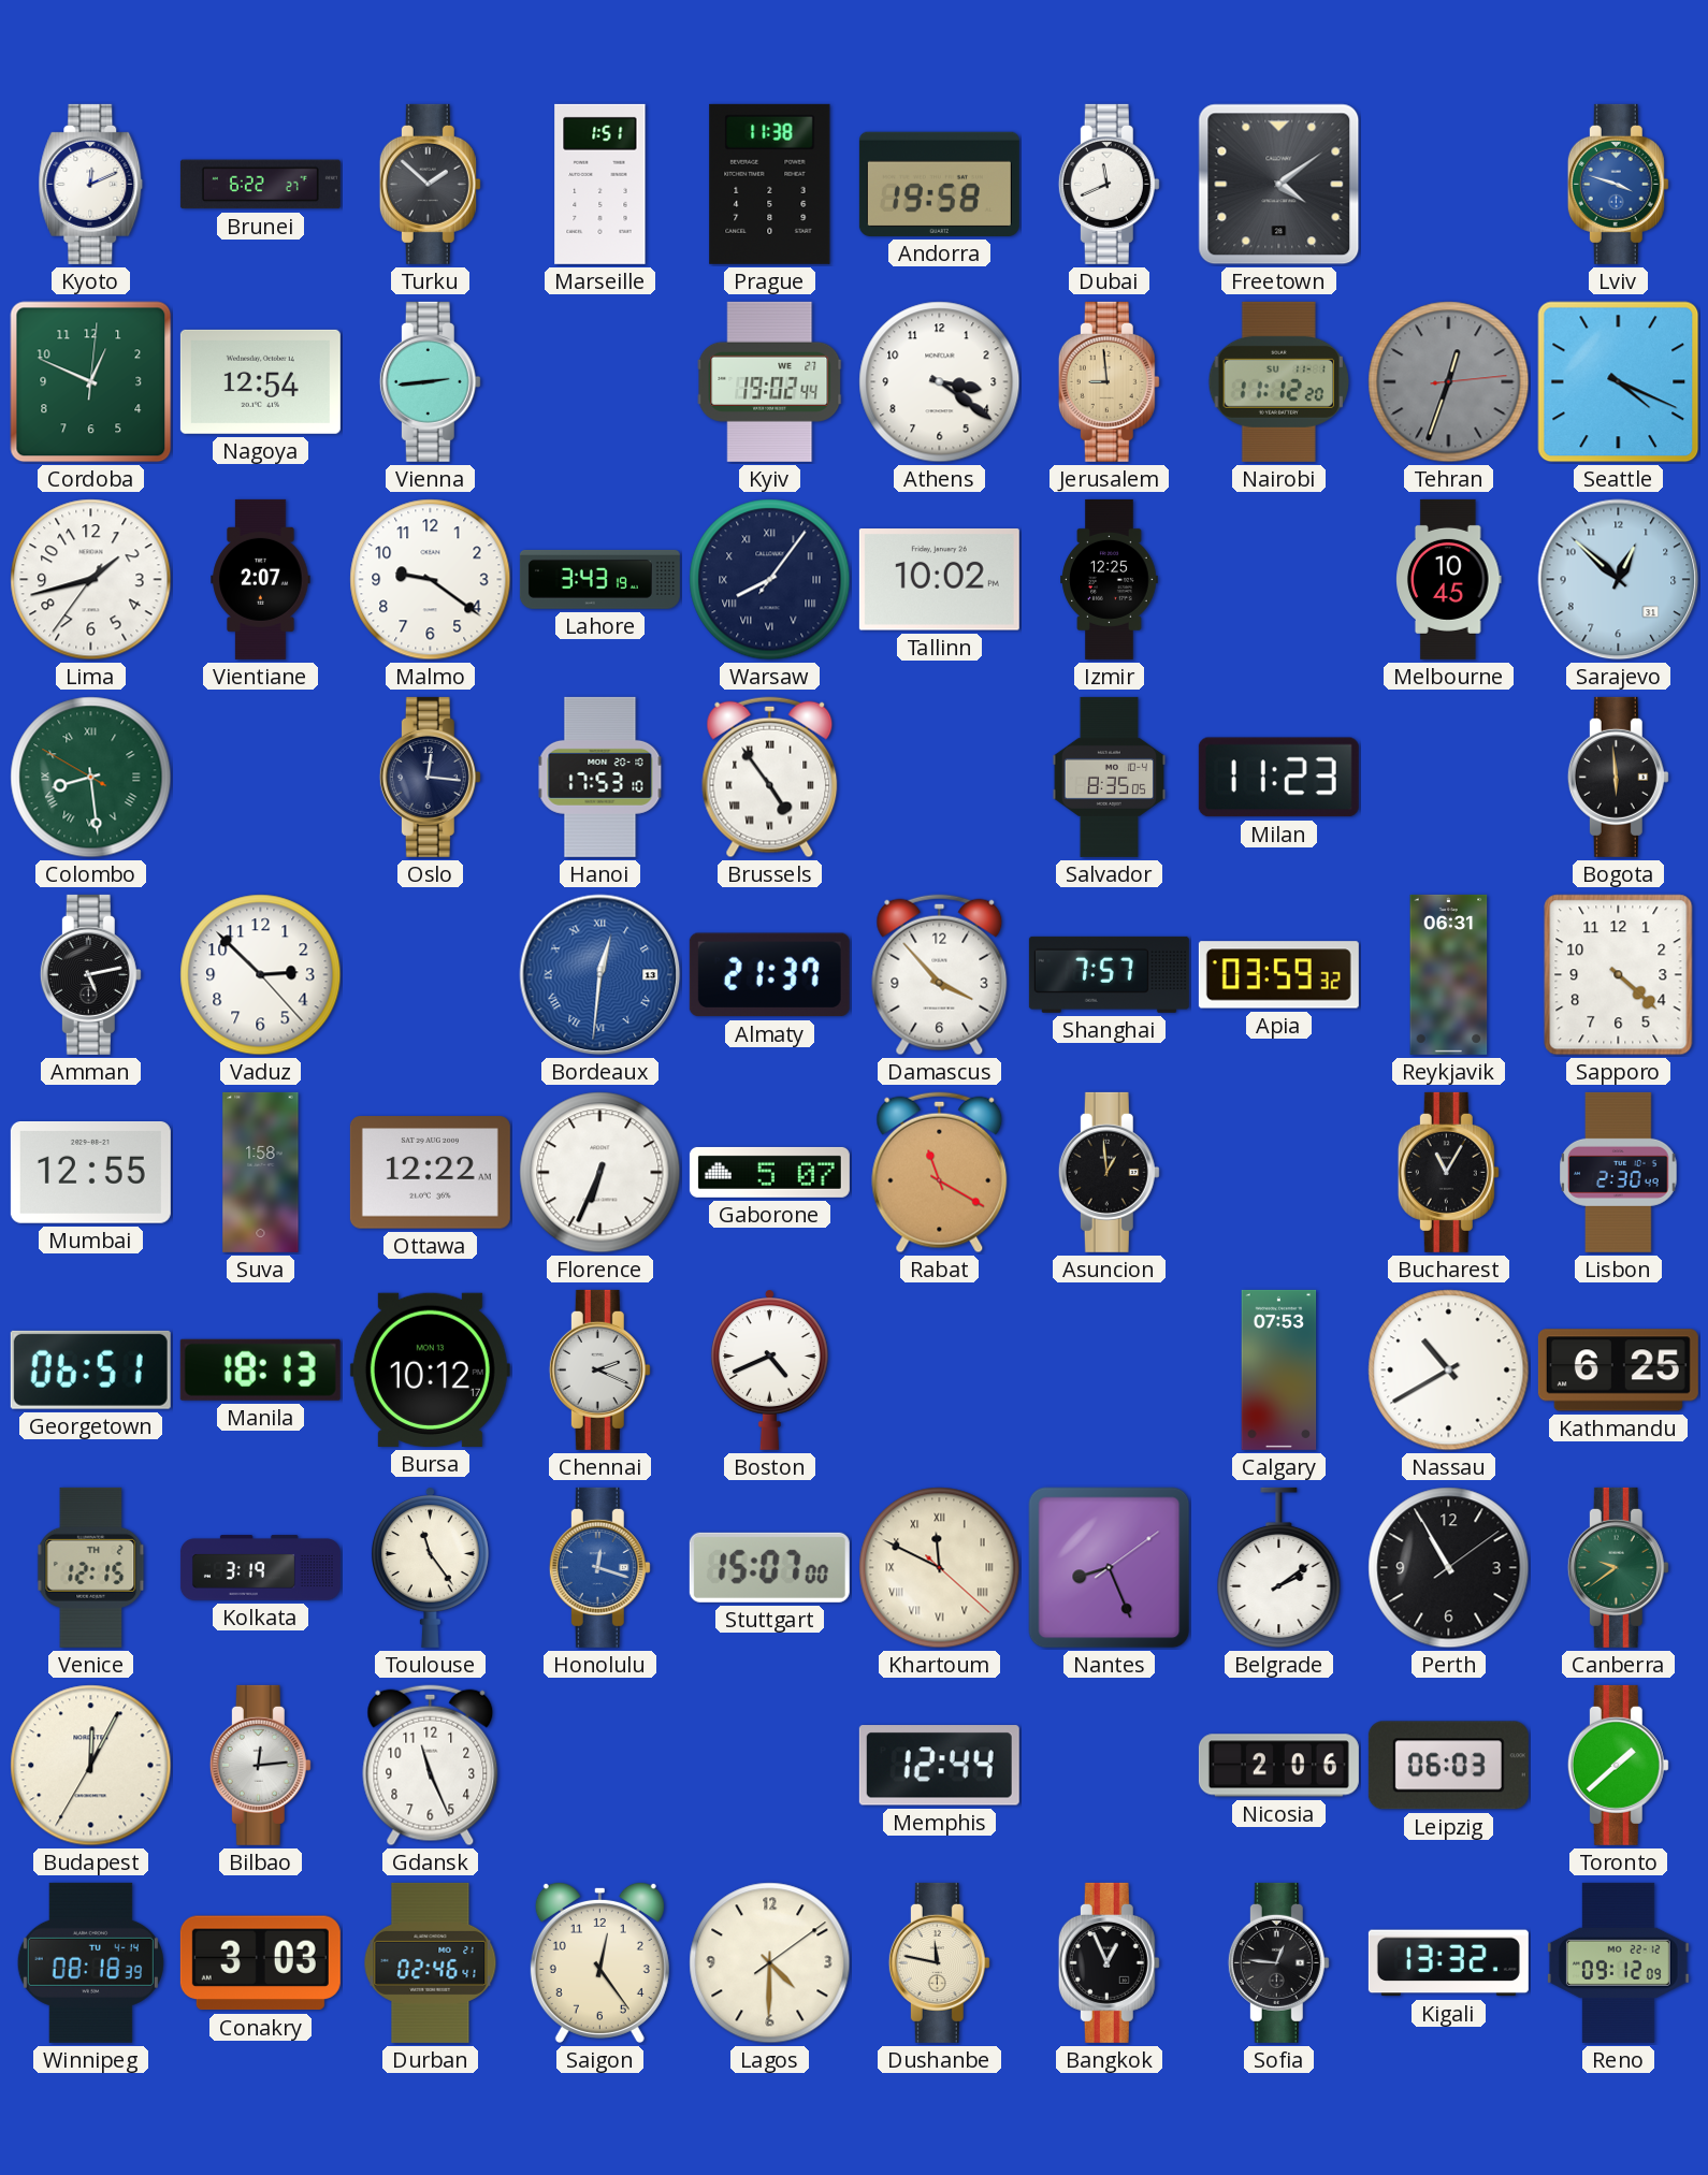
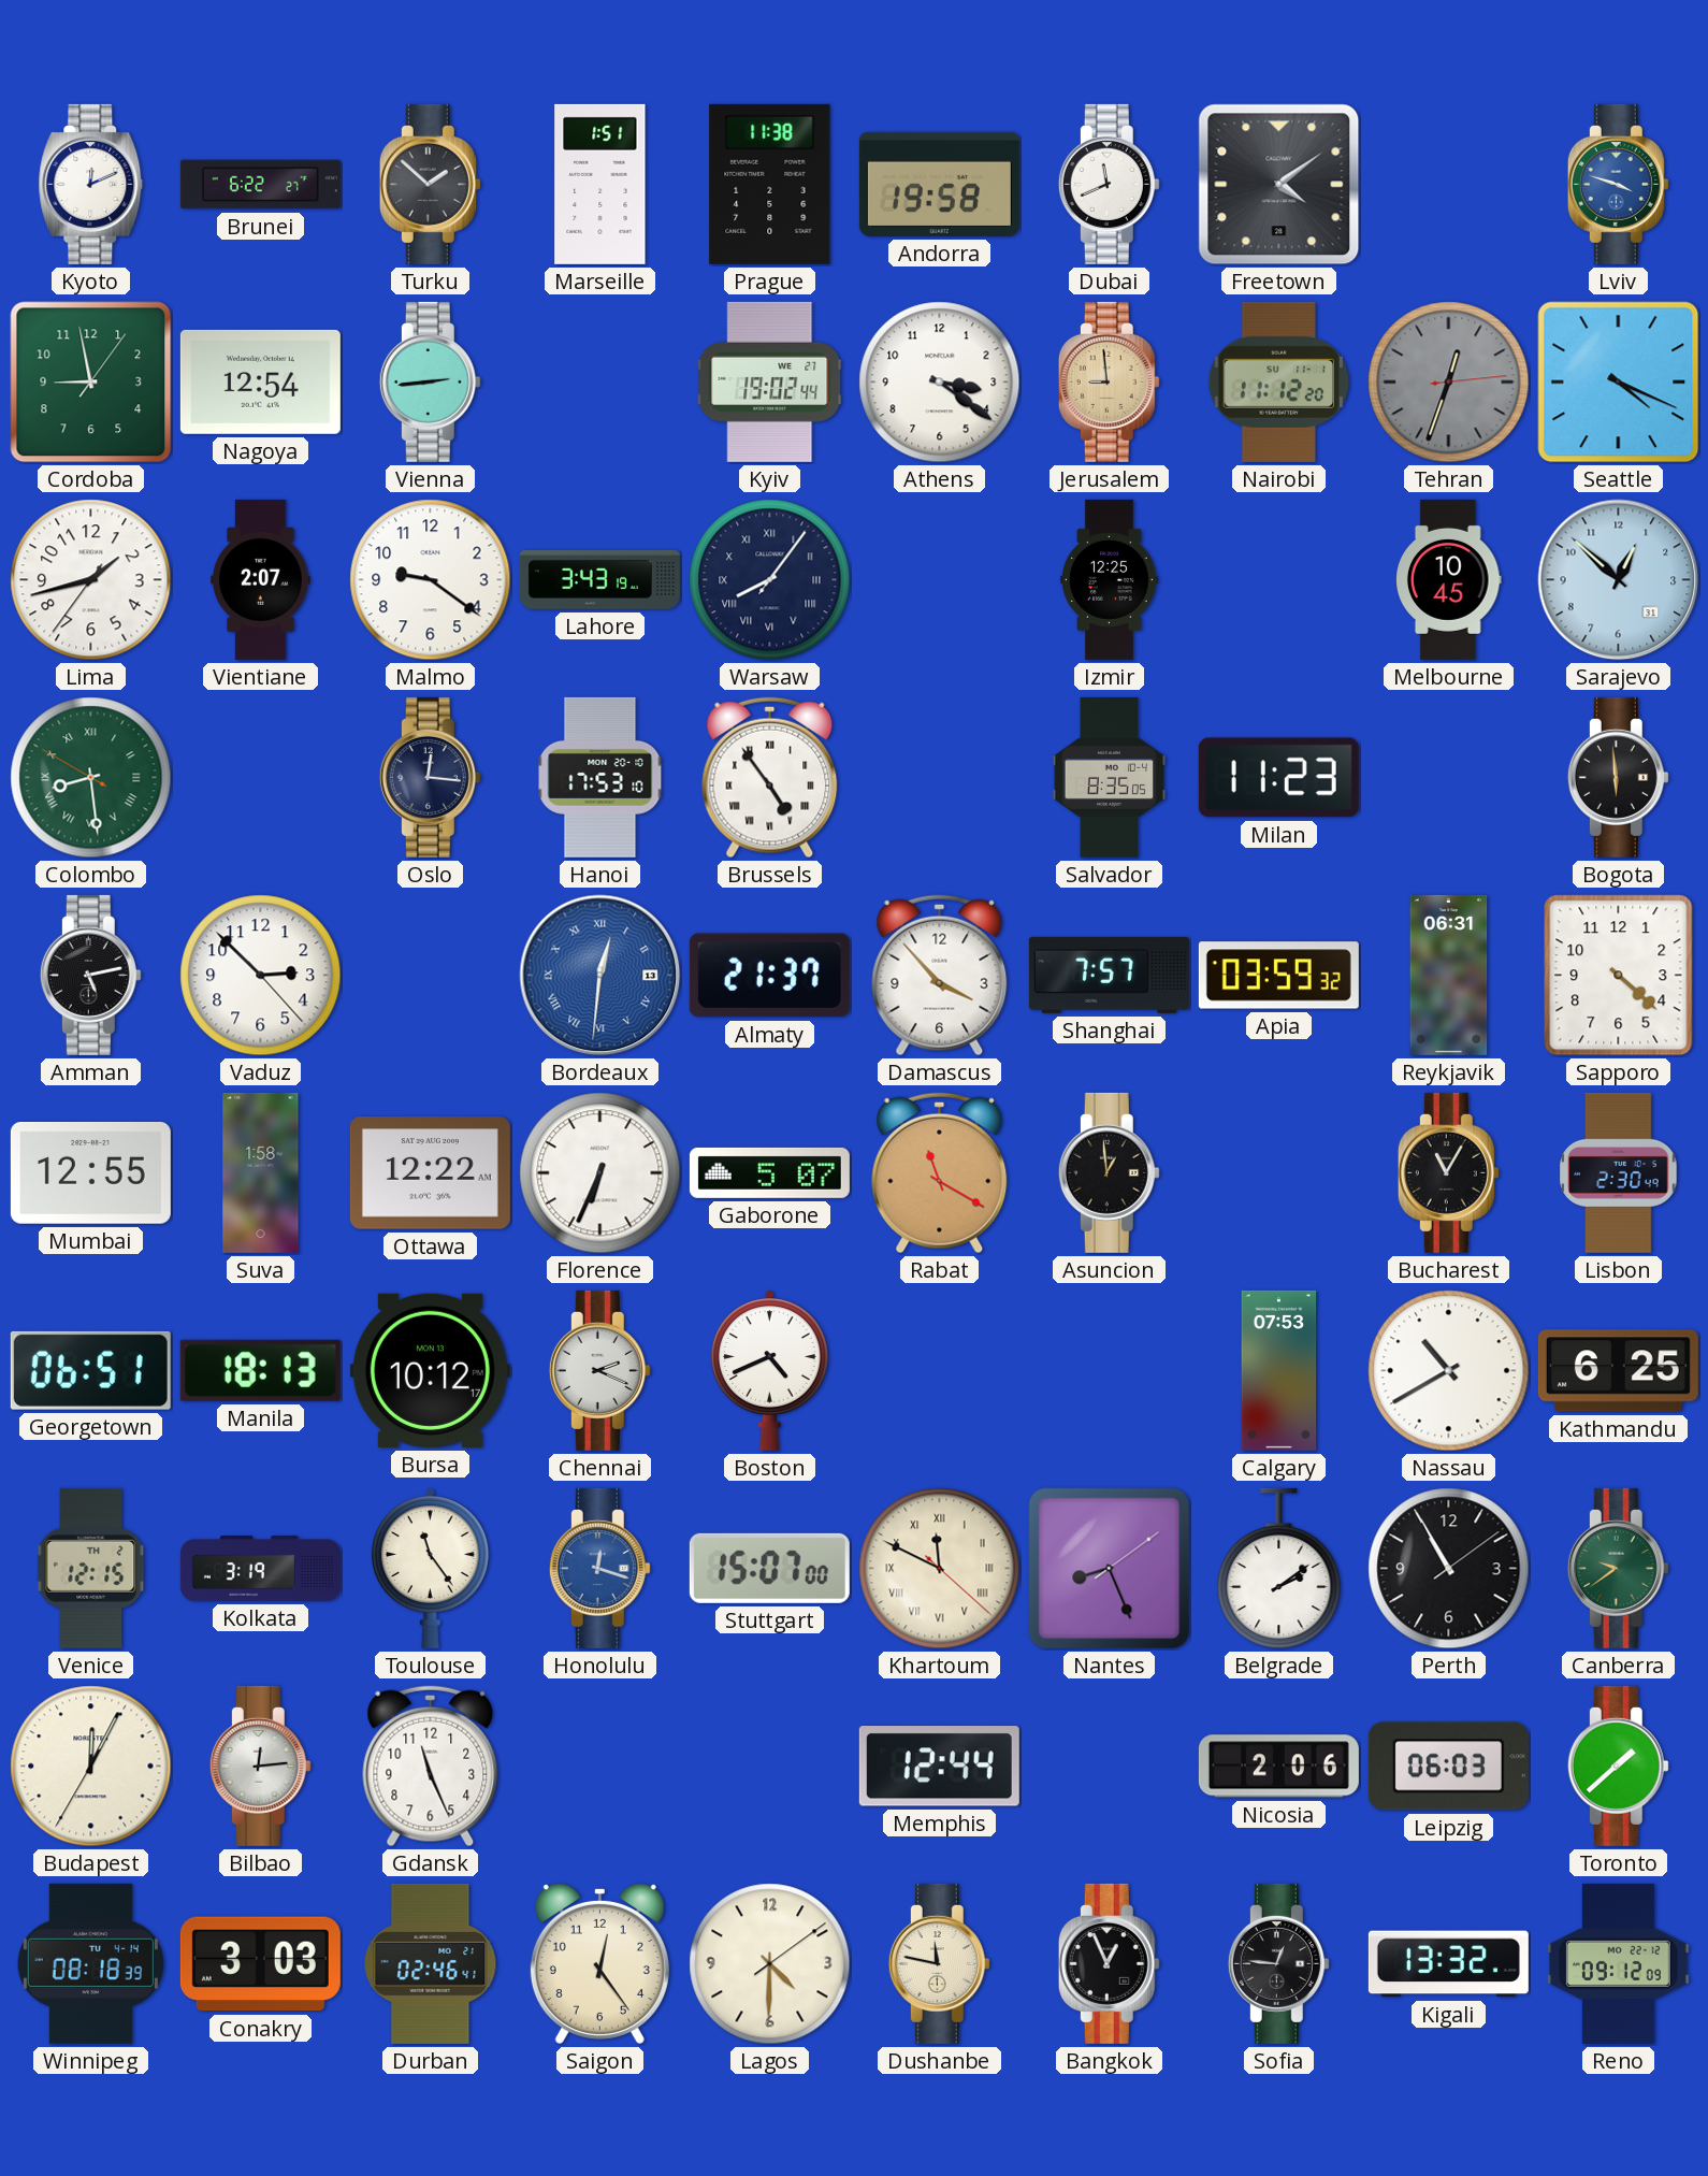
Cordoba: 12:49 -> 8:58 (91, 383)
Tallinn: 10:02 -> none (939, 580)
